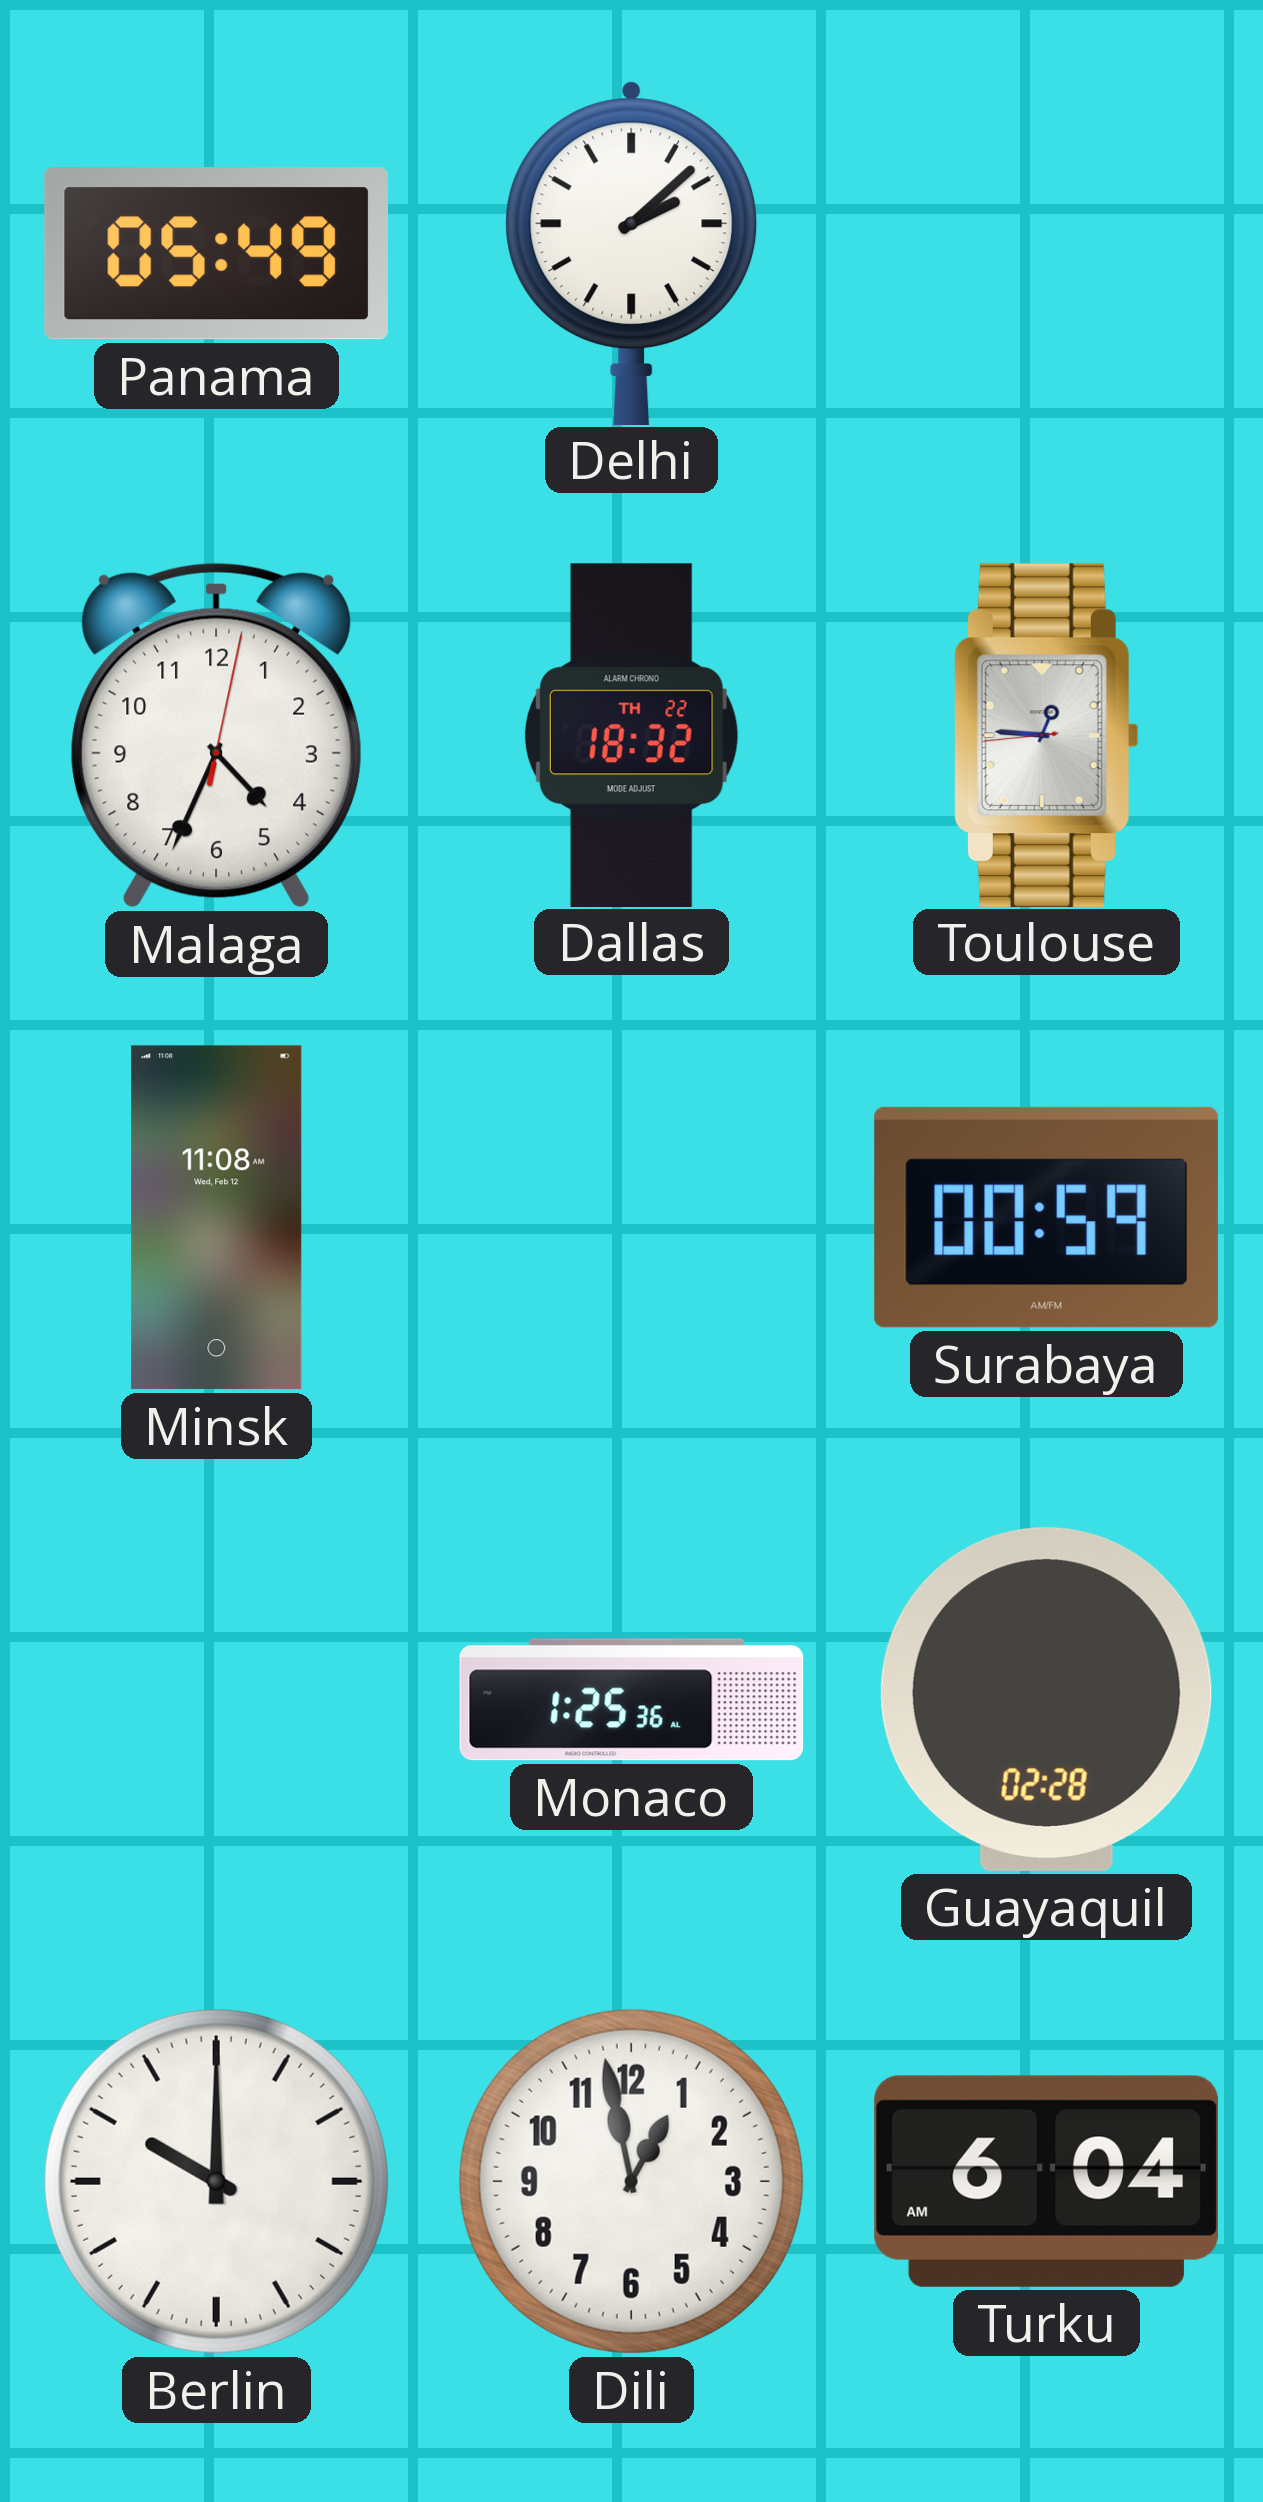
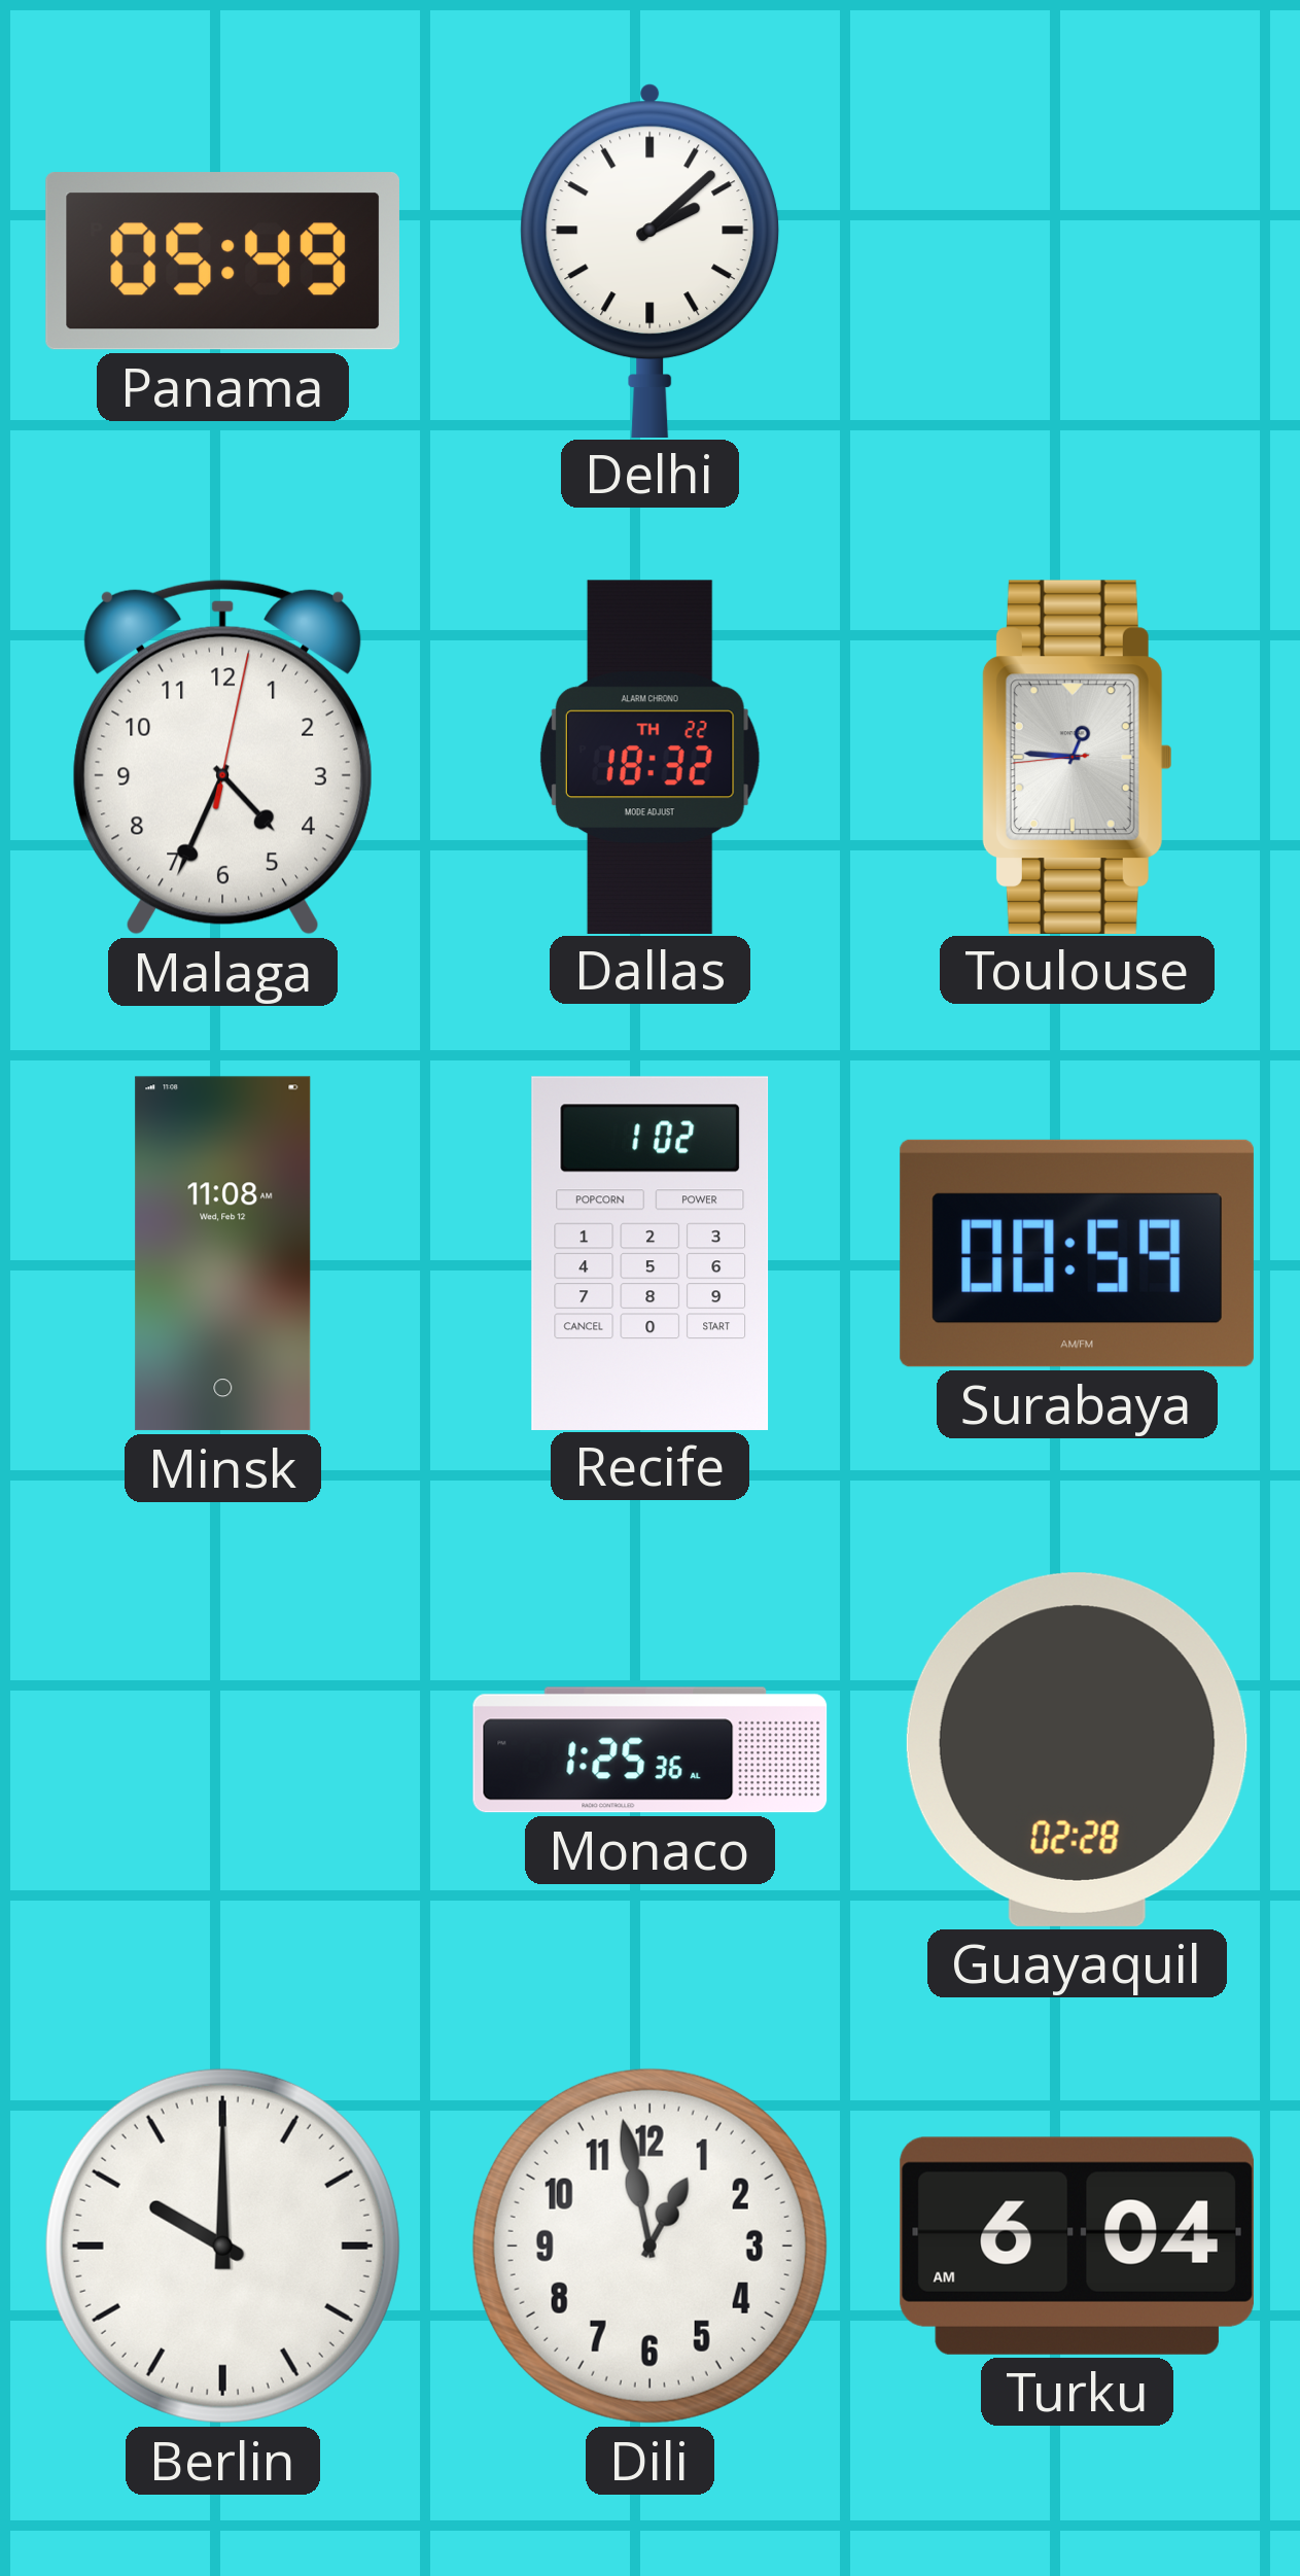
Recife: none -> 1:02 (651, 1253)
